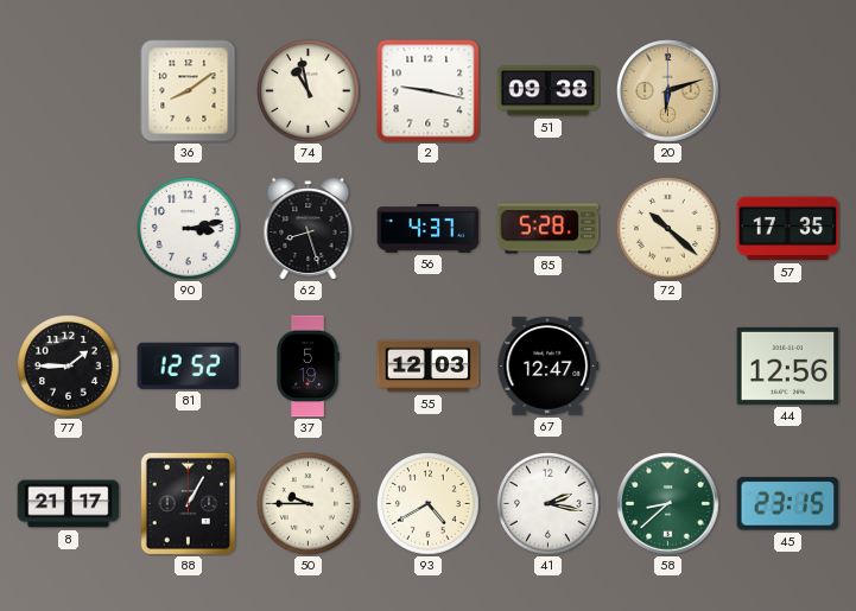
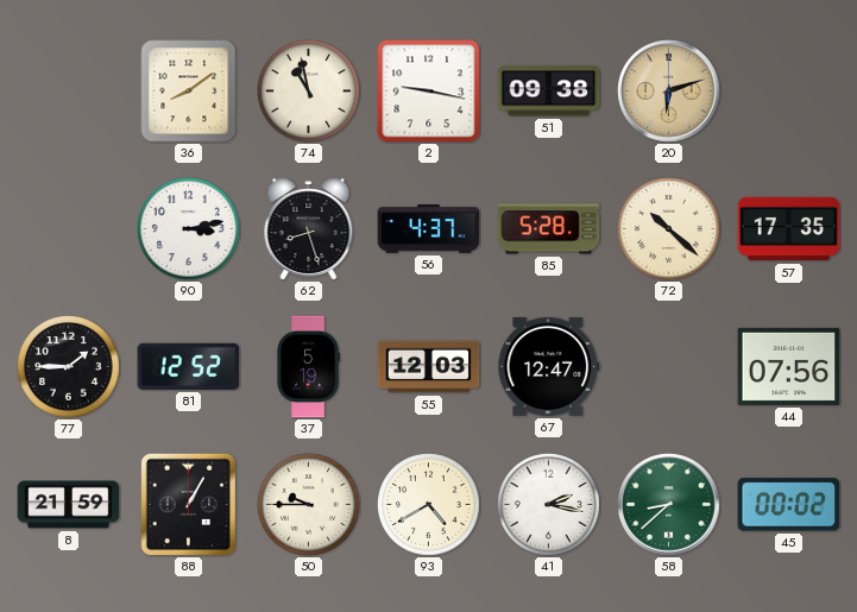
44: 12:56 -> 07:56 (789, 366)
8: 21:17 -> 21:59 (69, 505)
45: 23:15 -> 00:02 (789, 505)
